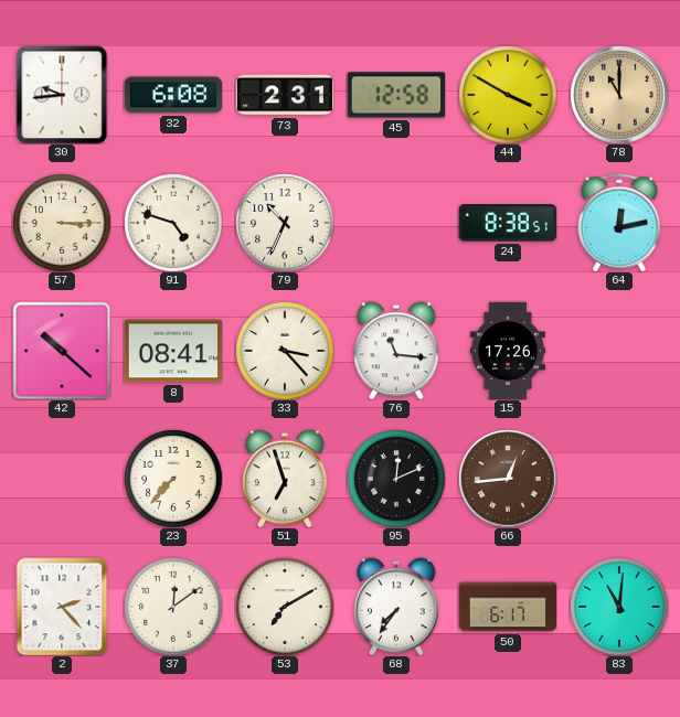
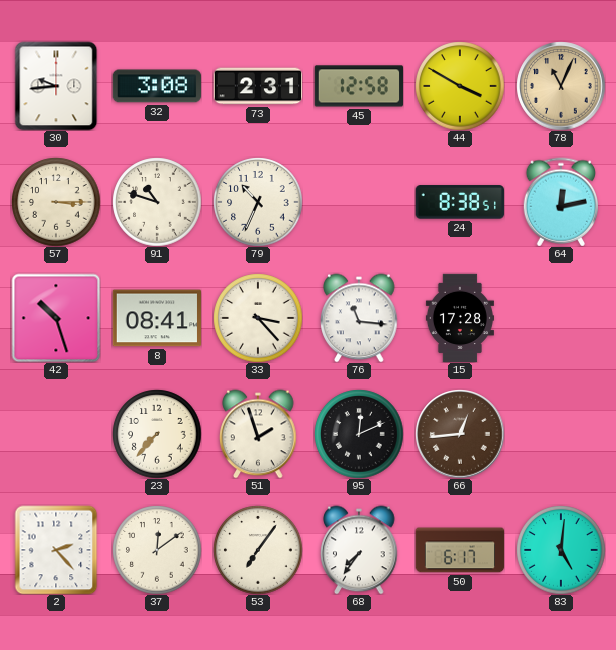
32: 6:08 -> 3:08 (156, 86)
78: 11:00 -> 11:04 (561, 86)
91: 4:48 -> 10:48 (157, 202)
42: 10:22 -> 10:27 (56, 318)
15: 17:26 -> 17:28 (460, 318)
51: 6:57 -> 1:57 (258, 434)
53: 7:10 -> 7:06 (258, 550)
83: 11:01 -> 5:01 (561, 550)
